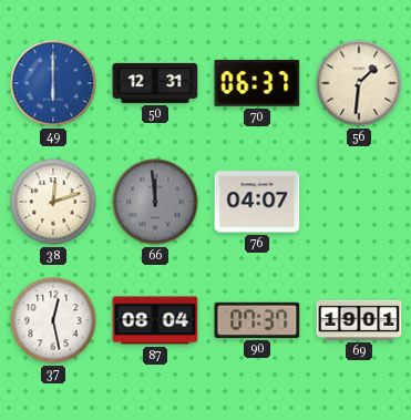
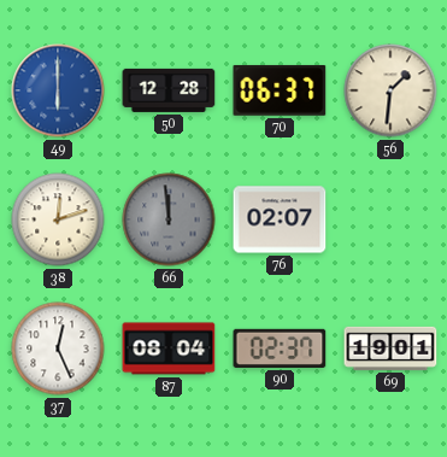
50: 12:31 -> 12:28 (169, 90)
76: 04:07 -> 02:07 (280, 219)
37: 12:28 -> 12:26 (58, 348)
90: 07:37 -> 02:37 (280, 348)
